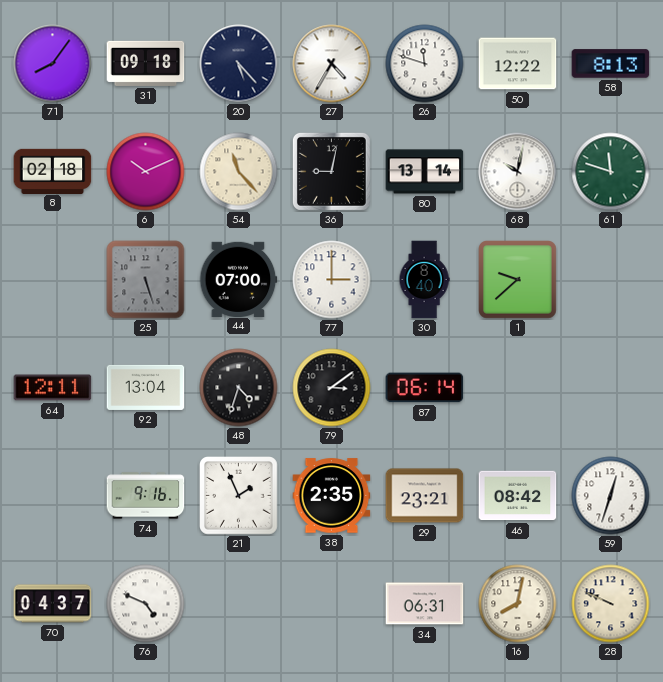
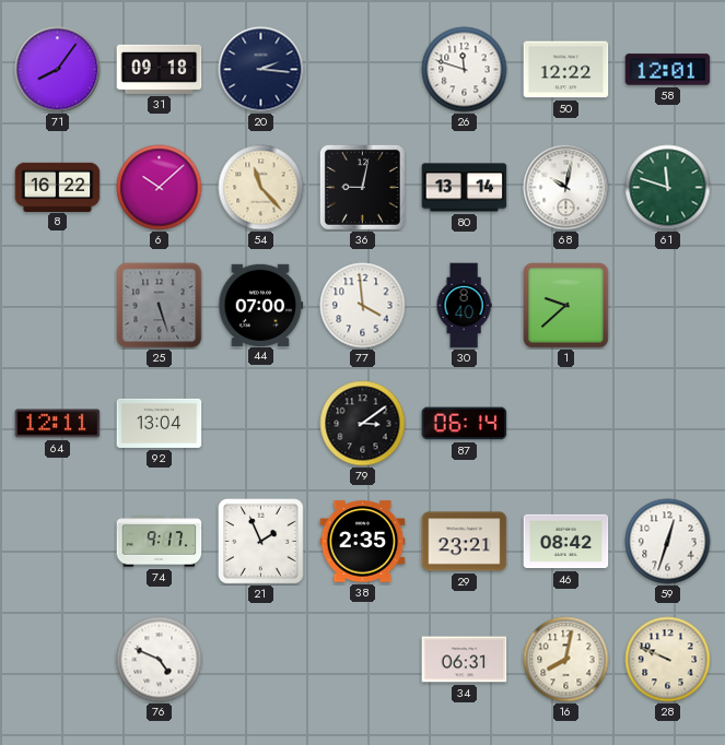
20: 5:23 -> 2:16 (261, 70)
27: 4:35 -> none (332, 64)
58: 8:13 -> 12:01 (668, 70)
8: 02:18 -> 16:22 (58, 187)
6: 10:11 -> 10:08 (160, 188)
77: 3:00 -> 3:59 (363, 306)
48: 4:33 -> none (239, 388)
74: 9:16 -> 9:17 (160, 542)
70: 04:37 -> none (53, 604)
